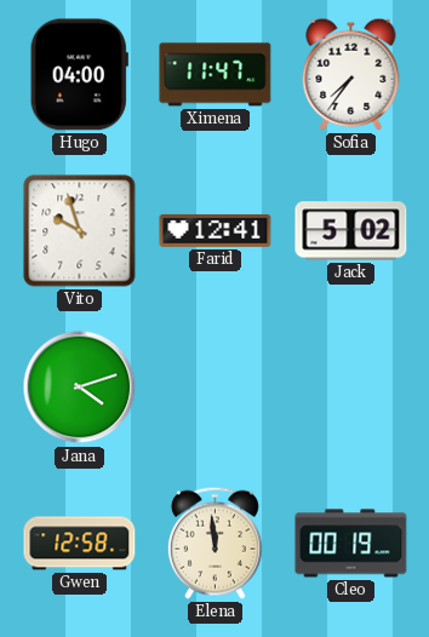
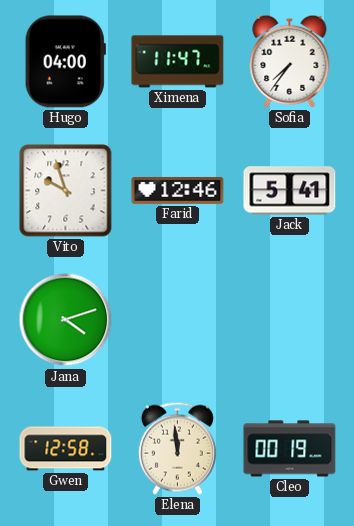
Farid: 12:41 -> 12:46 (178, 191)
Jack: 5:02 -> 5:41 (290, 191)
